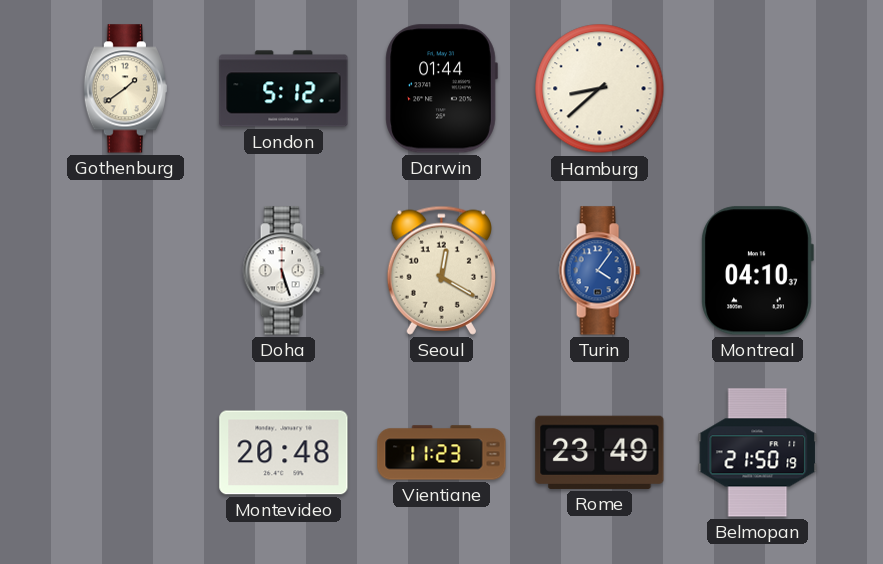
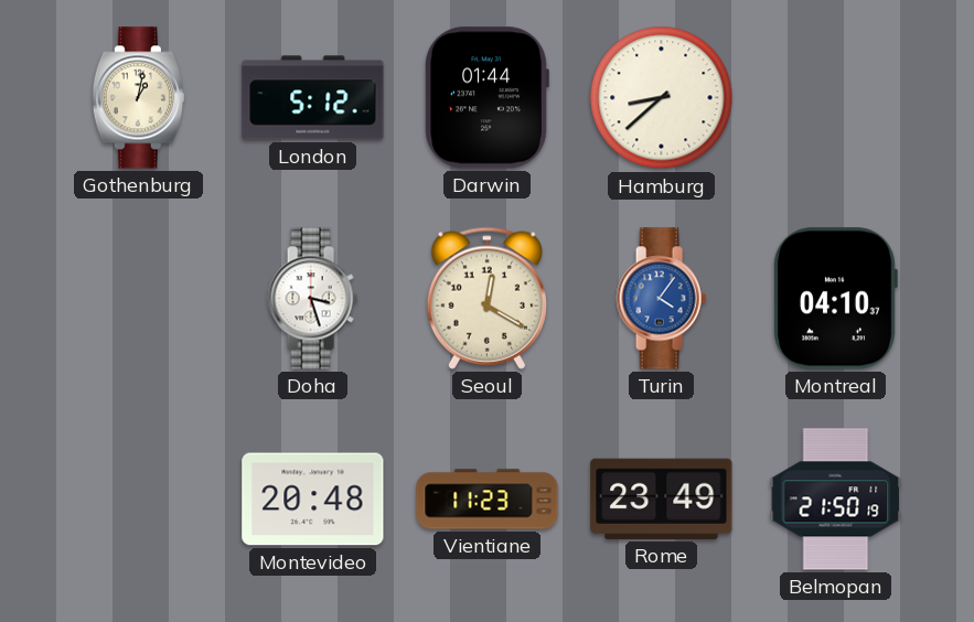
Gothenburg: 1:39 -> 1:02 (138, 98)
Doha: 5:27 -> 3:27 (312, 299)
